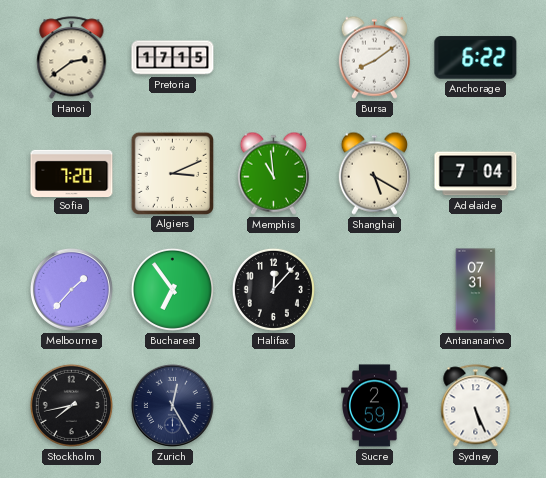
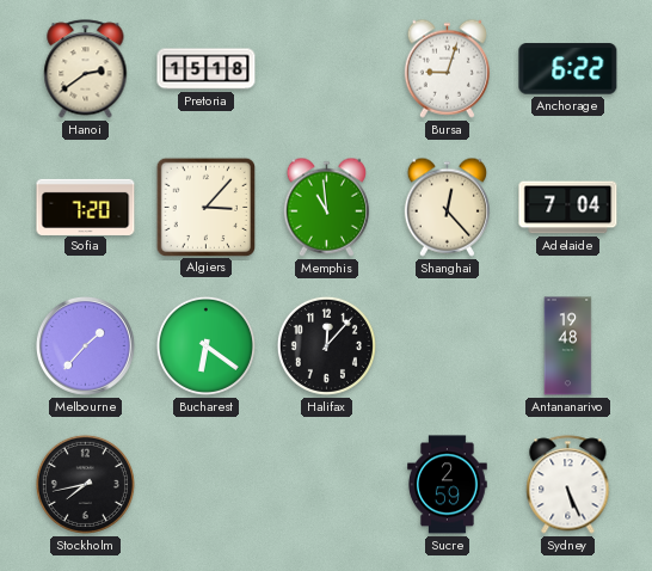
Pretoria: 17:15 -> 15:18 (207, 69)
Bursa: 8:09 -> 9:03 (447, 68)
Algiers: 3:11 -> 3:07 (205, 207)
Shanghai: 5:20 -> 12:23 (447, 207)
Bucharest: 6:54 -> 6:21 (205, 345)
Antananarivo: 07:31 -> 19:48 (568, 346)
Zurich: 12:25 -> none (172, 405)
